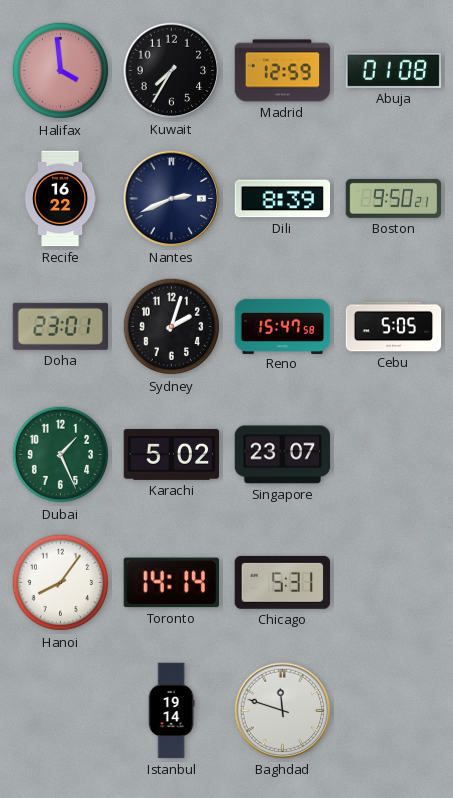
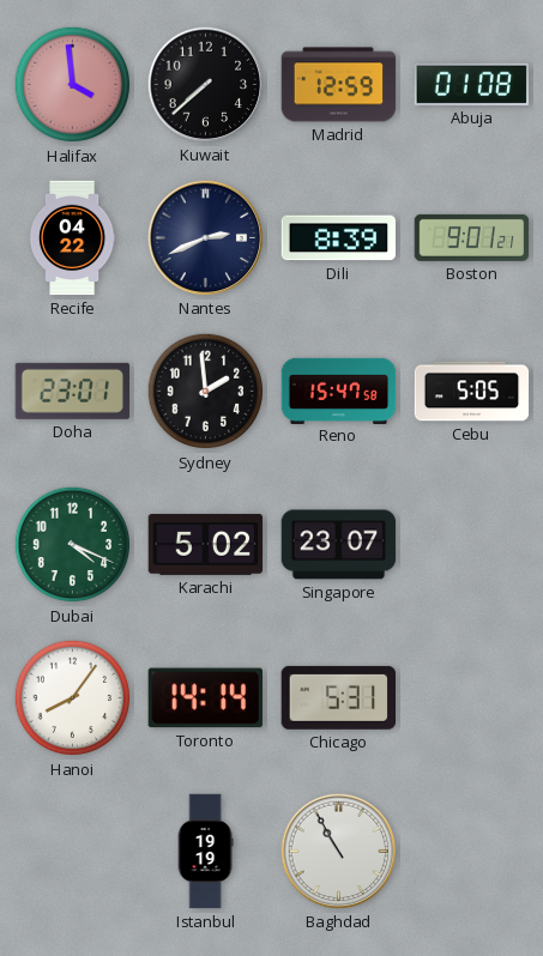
Kuwait: 7:35 -> 7:38 (206, 85)
Recife: 16:22 -> 04:22 (72, 238)
Boston: 9:50 -> 9:01 (472, 237)
Sydney: 2:03 -> 1:59 (206, 392)
Dubai: 1:26 -> 4:19 (73, 545)
Istanbul: 19:14 -> 19:19 (205, 852)
Baghdad: 11:48 -> 10:55 (339, 852)
